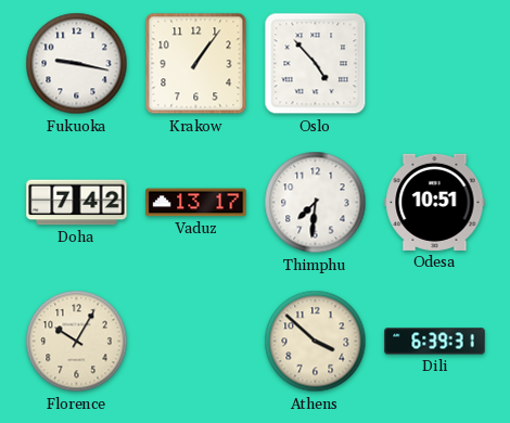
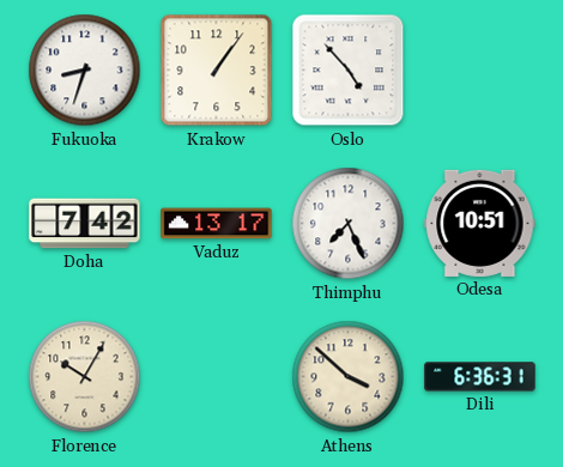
Fukuoka: 9:17 -> 8:33 (85, 71)
Thimphu: 7:31 -> 7:26 (349, 224)
Dili: 6:39 -> 6:36 (480, 377)
